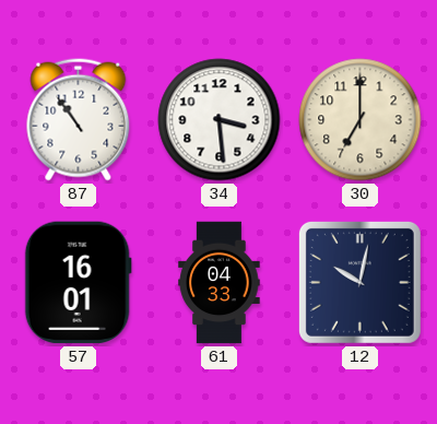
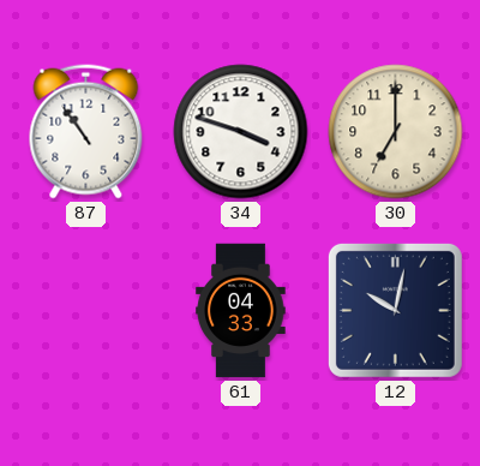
34: 3:29 -> 3:48 (241, 132)
57: 16:01 -> none (78, 283)
